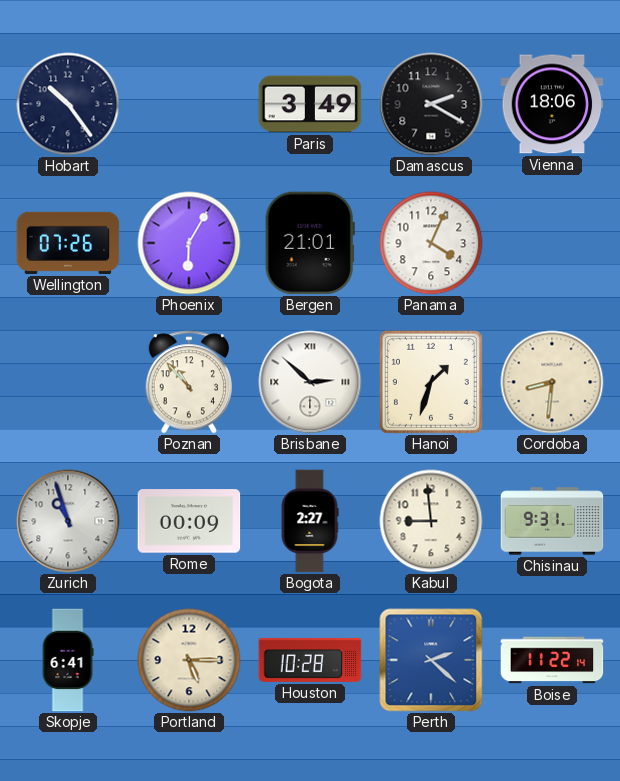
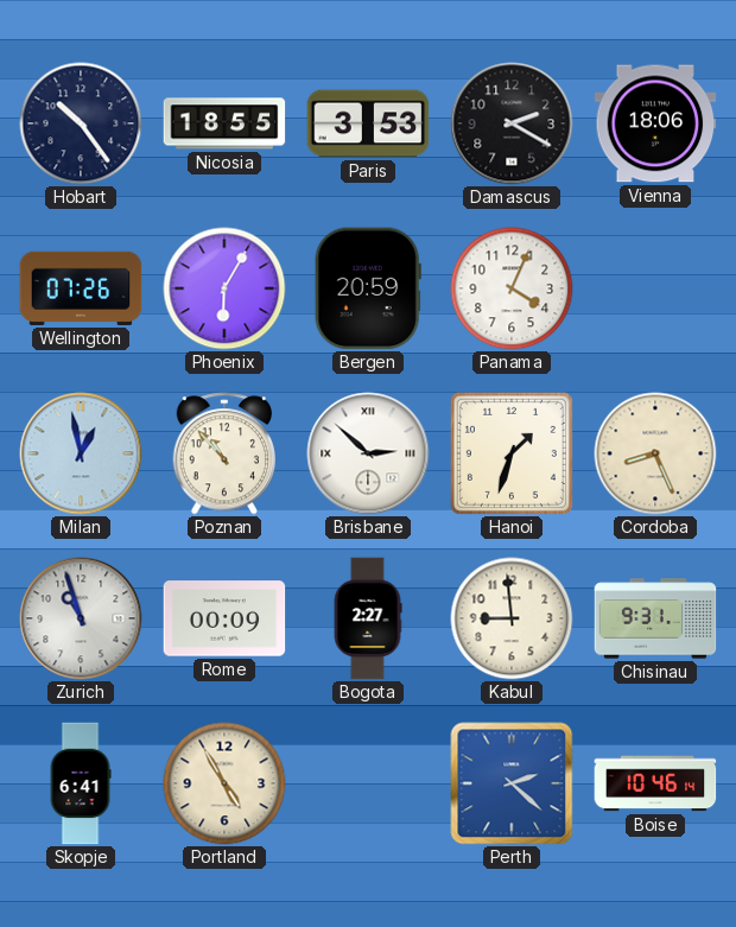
Nicosia: none -> 18:55 (224, 123)
Paris: 3:49 -> 3:53 (368, 123)
Bergen: 21:01 -> 20:59 (368, 288)
Milan: none -> 12:58 (81, 453)
Cordoba: 8:31 -> 8:26 (655, 453)
Portland: 5:15 -> 4:55 (224, 783)
Houston: 10:28 -> none (310, 660)
Boise: 11:22 -> 10:46 (655, 783)
